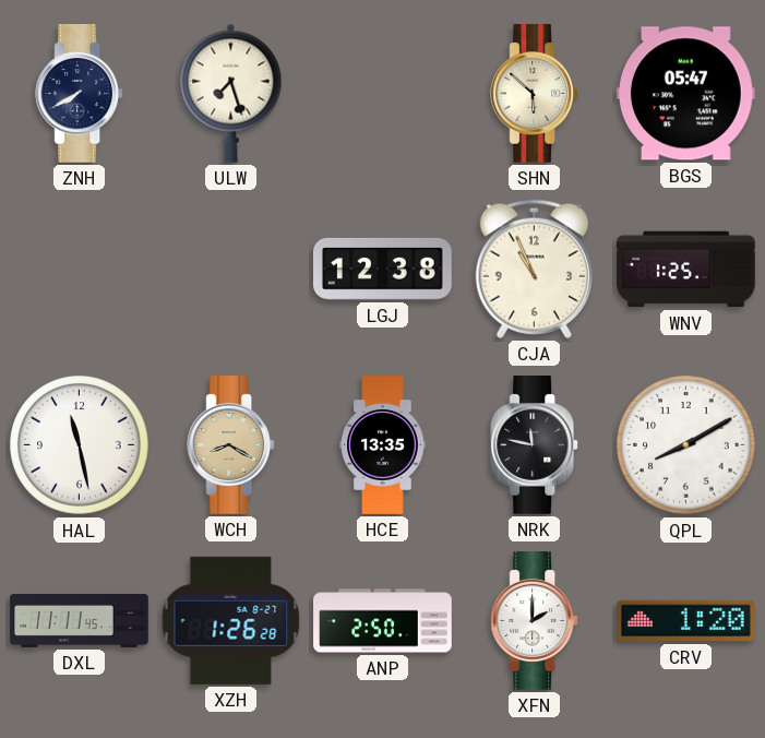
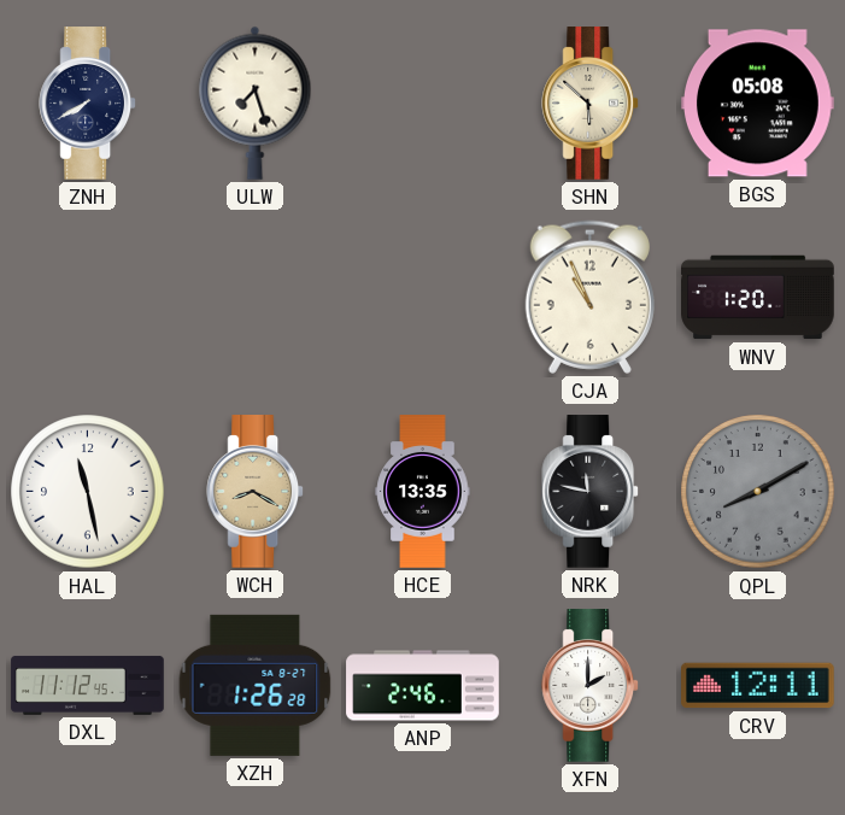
BGS: 05:47 -> 05:08 (758, 104)
LGJ: 12:38 -> none (383, 269)
WNV: 1:25 -> 1:20 (758, 298)
QPL dial: white -> grey (758, 492)
DXL: 11:11 -> 11:12 (88, 685)
ANP: 2:50 -> 2:46 (423, 686)
CRV: 1:20 -> 12:11 (758, 686)
